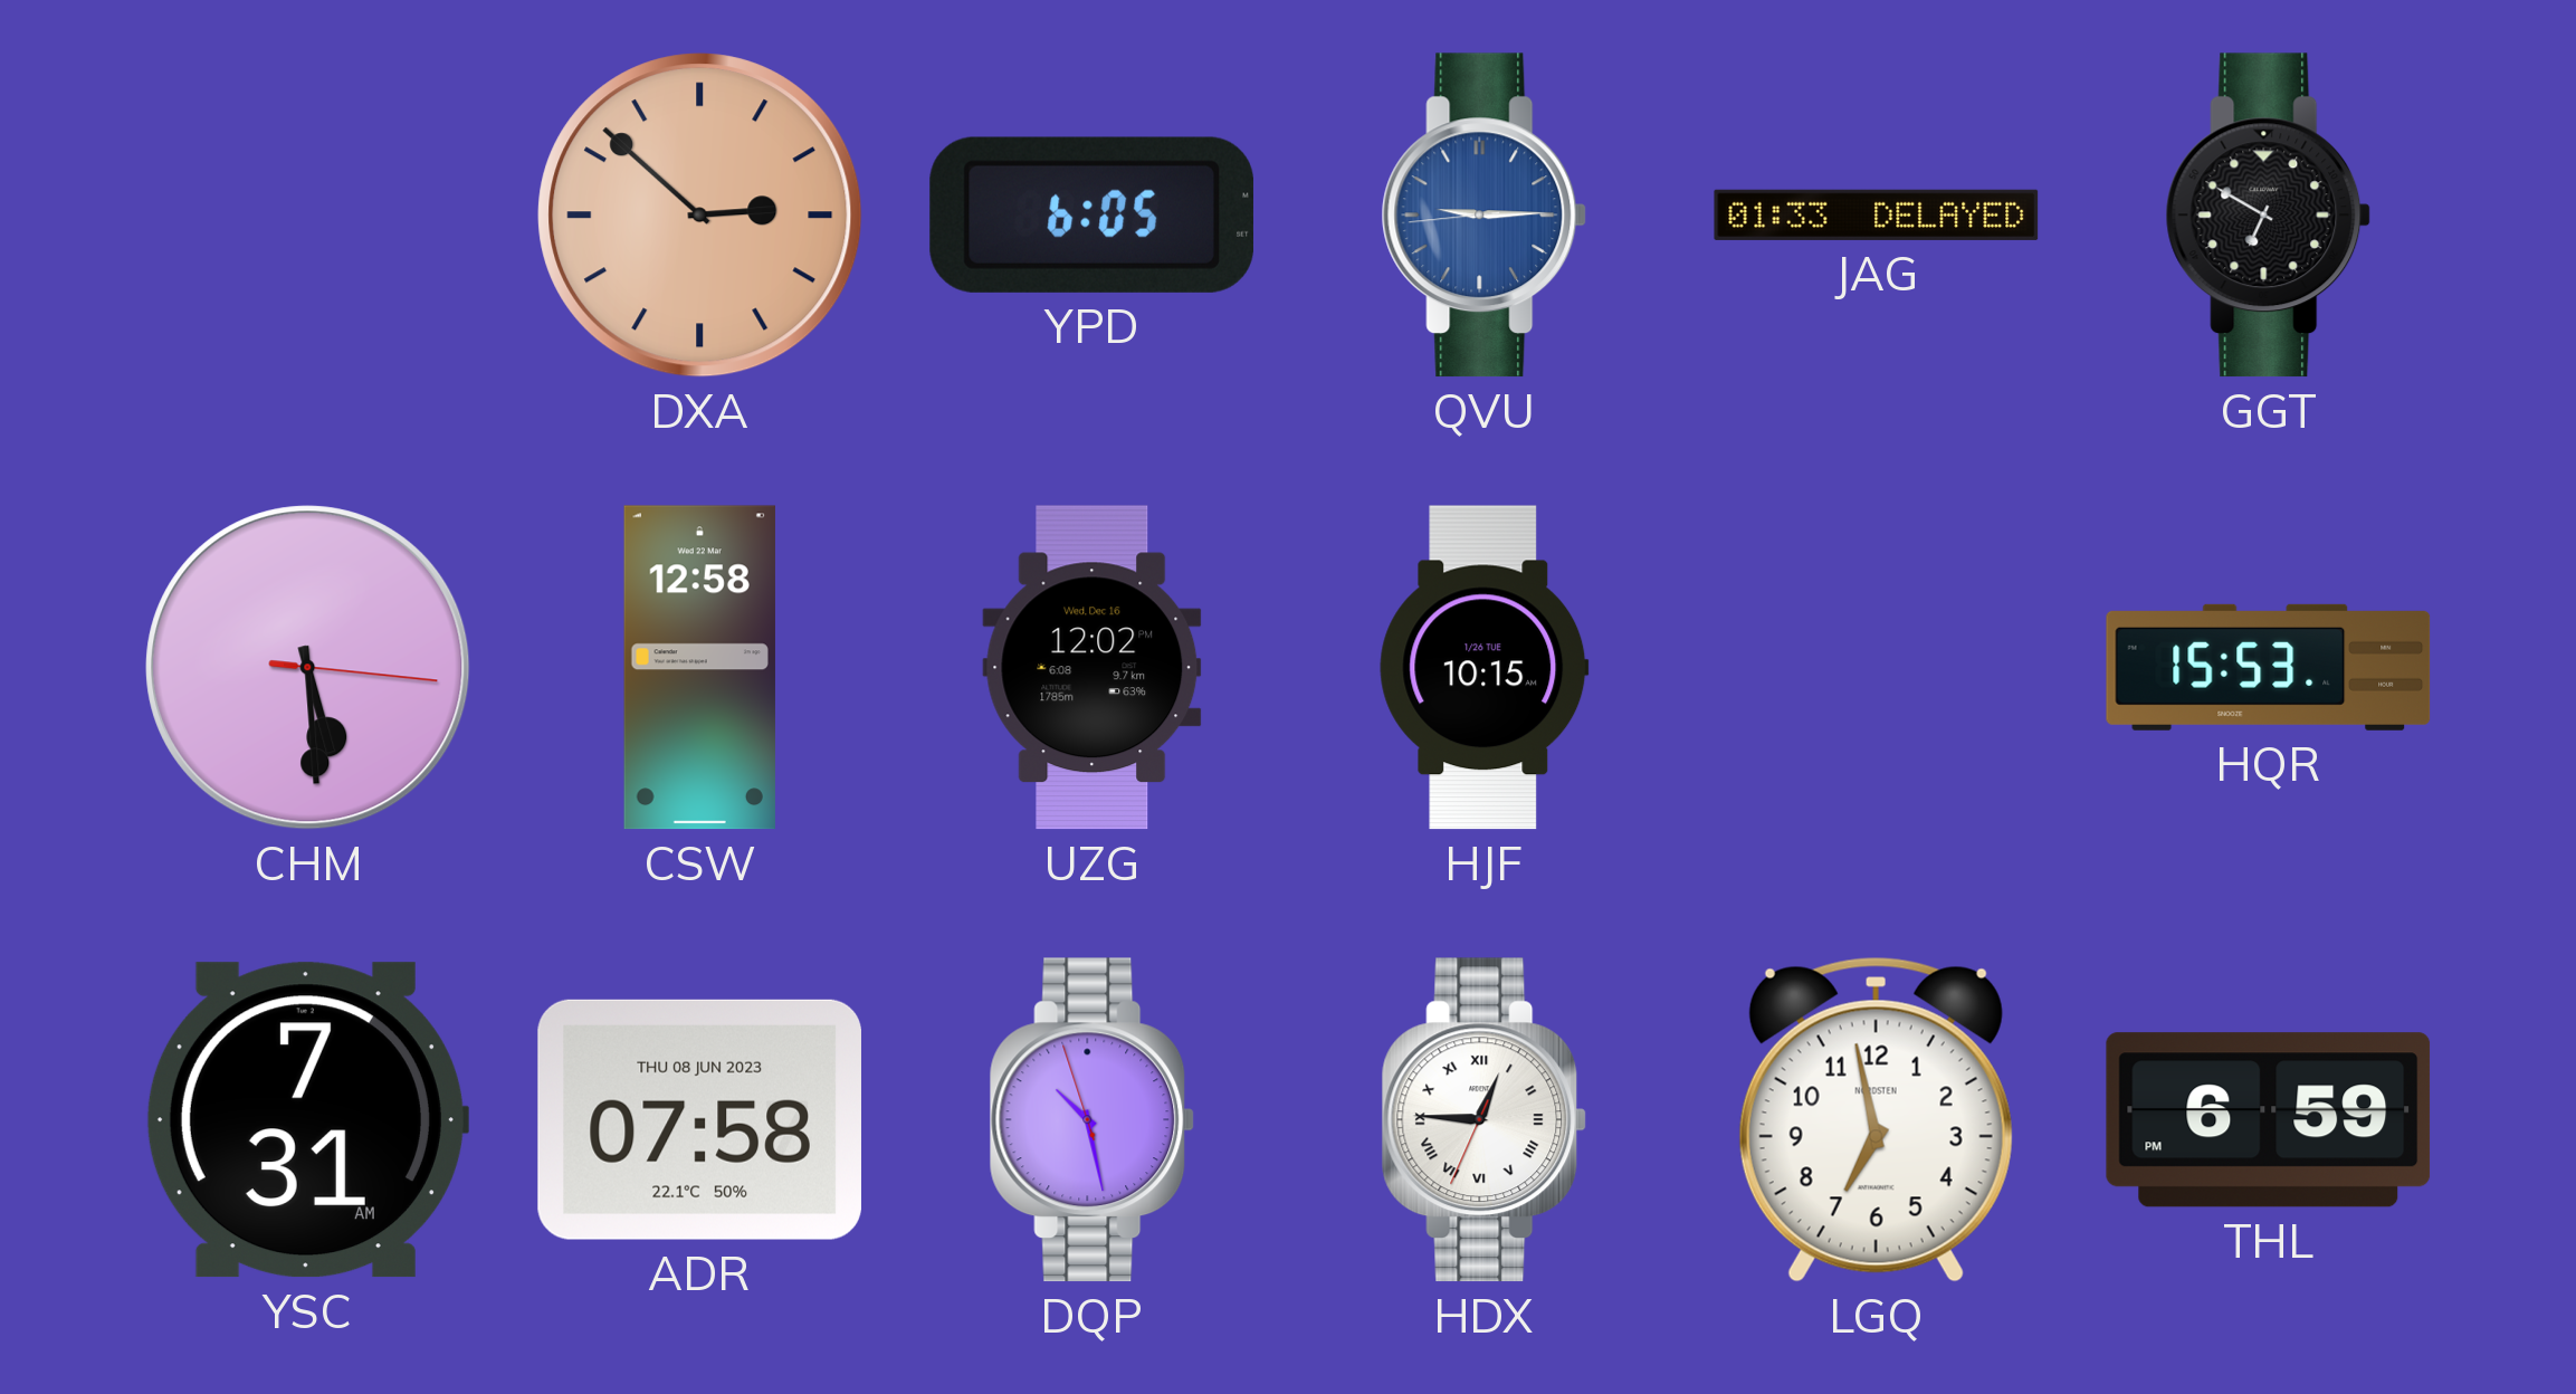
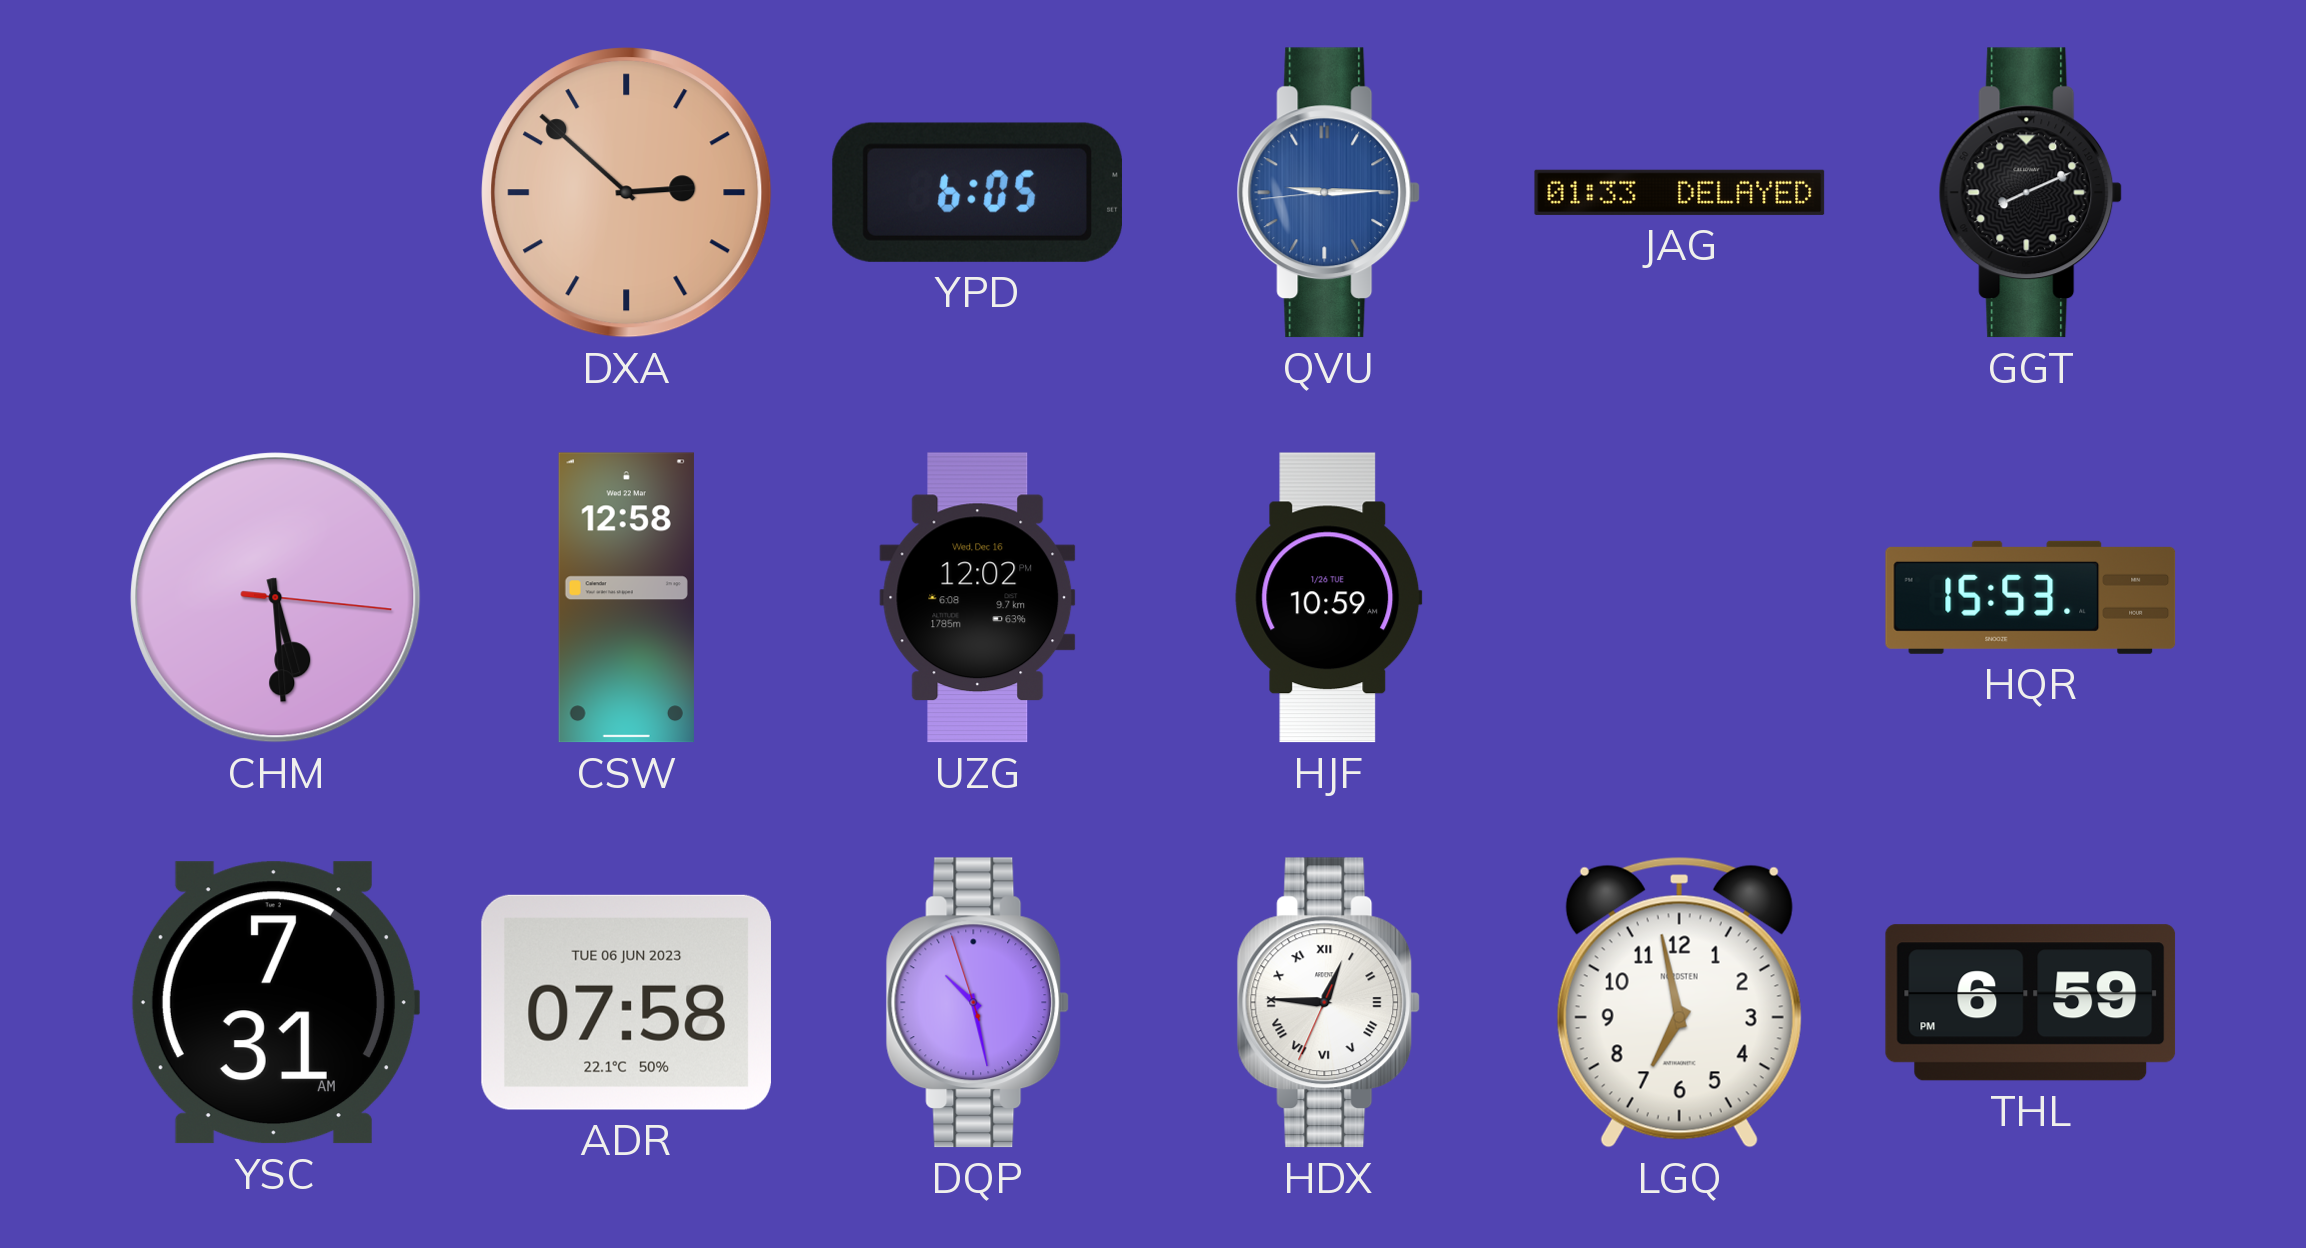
GGT: 6:50 -> 8:11 (2031, 193)
HJF: 10:15 -> 10:59 (1329, 598)
ADR date: THU 08 JUN 2023 -> TUE 06 JUN 2023 (626, 1002)
